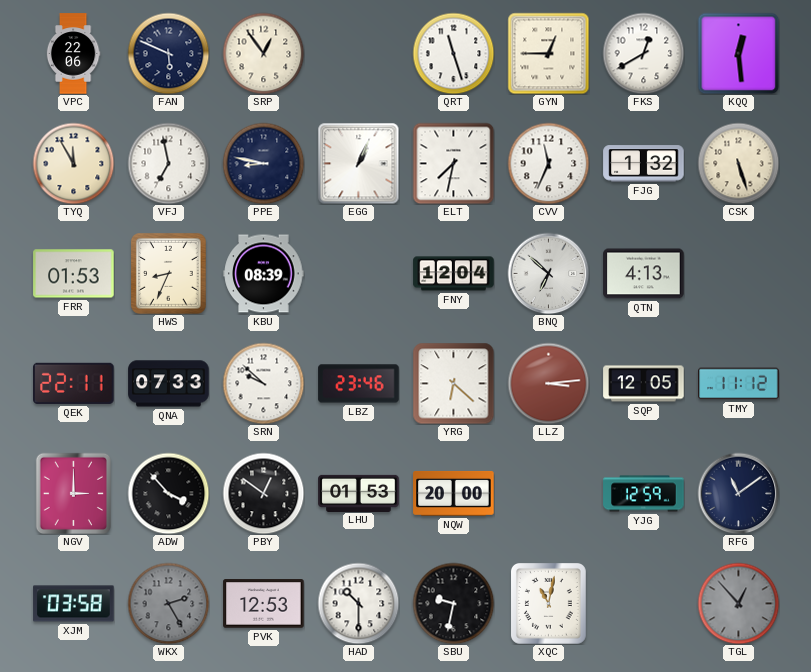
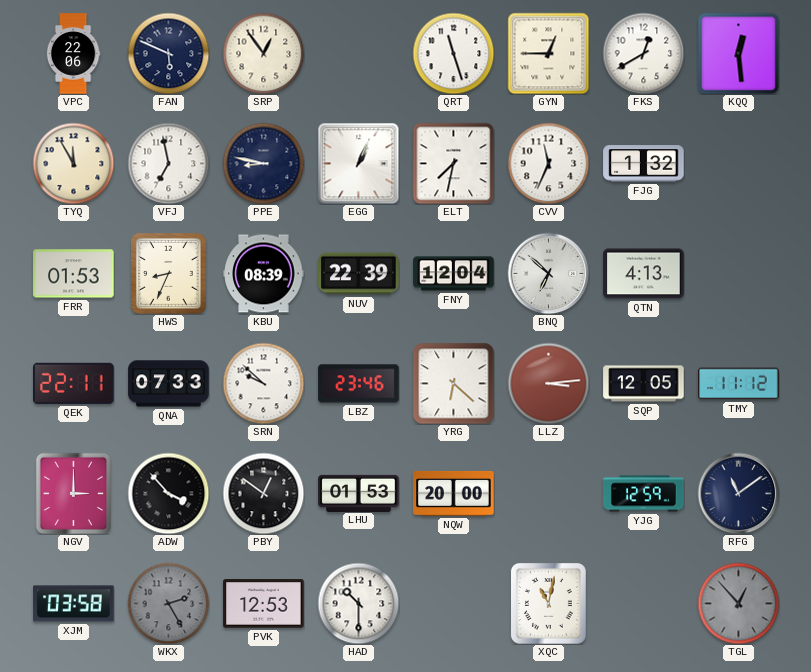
CSK: 5:27 -> none (738, 163)
NUV: none -> 22:39 (359, 274)
SBU: 9:32 -> none (453, 603)
